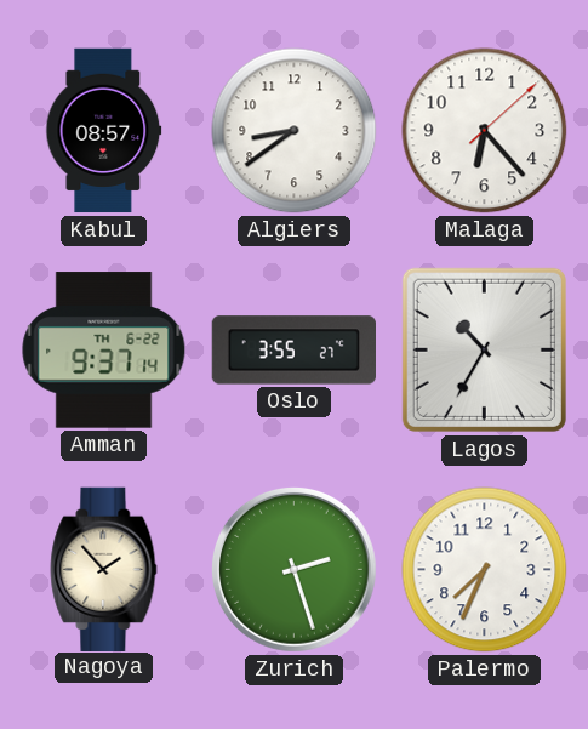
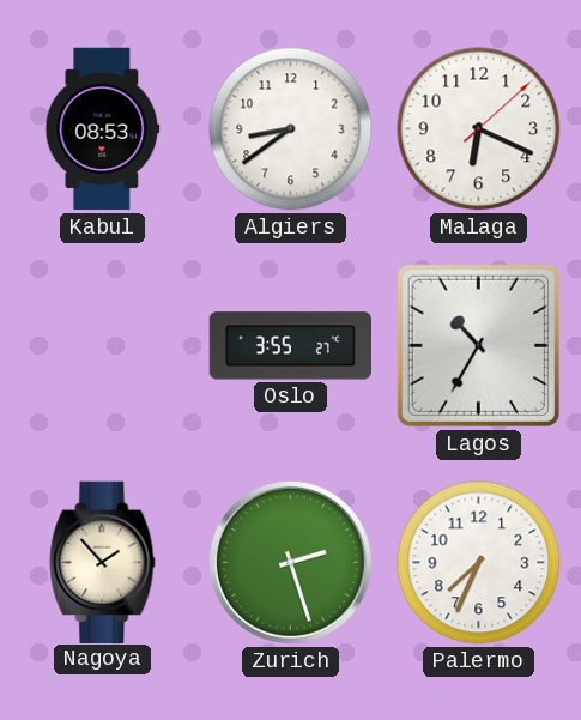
Kabul: 08:57 -> 08:53 (103, 129)
Malaga: 6:23 -> 6:19 (479, 129)
Amman: 9:37 -> none (104, 351)
